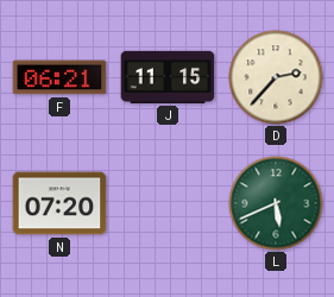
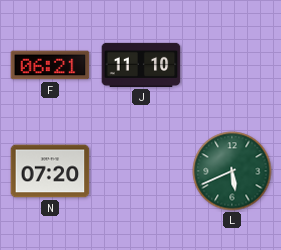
J: 11:15 -> 11:10 (141, 65)
D: 2:37 -> none (276, 77)
